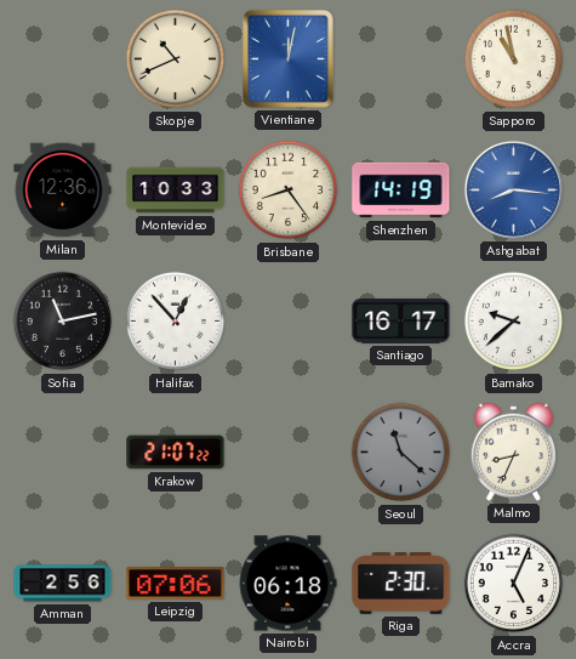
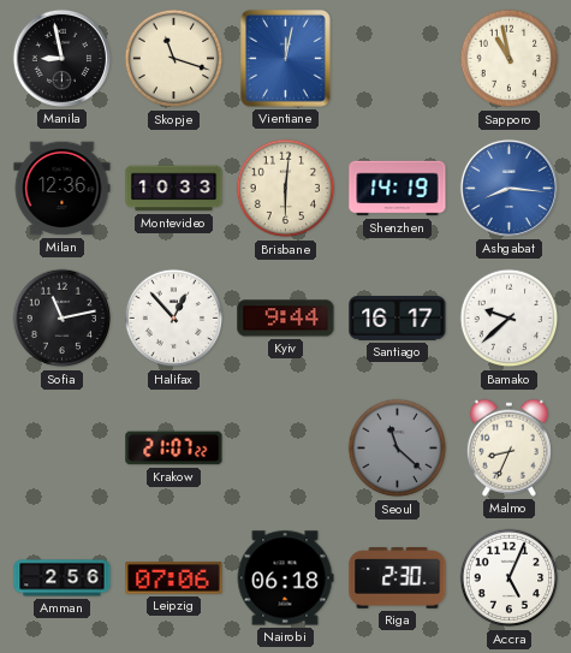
Manila: none -> 8:58 (61, 58)
Skopje: 10:41 -> 11:18 (174, 59)
Brisbane: 8:24 -> 6:01 (286, 189)
Kyiv: none -> 9:44 (286, 319)
